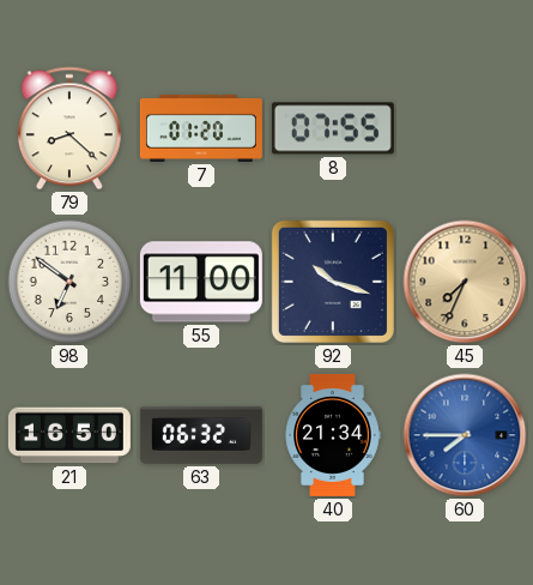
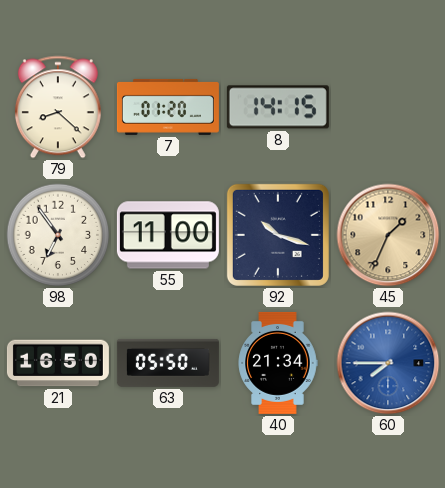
8: 07:55 -> 14:15 (278, 107)
98: 6:51 -> 6:54 (58, 235)
45: 7:34 -> 1:34 (388, 235)
63: 06:32 -> 05:50 (168, 363)
